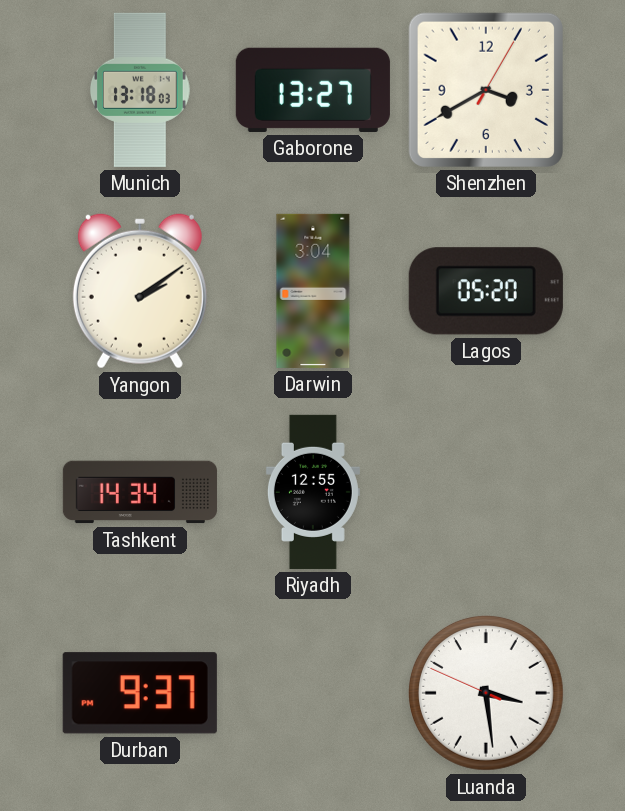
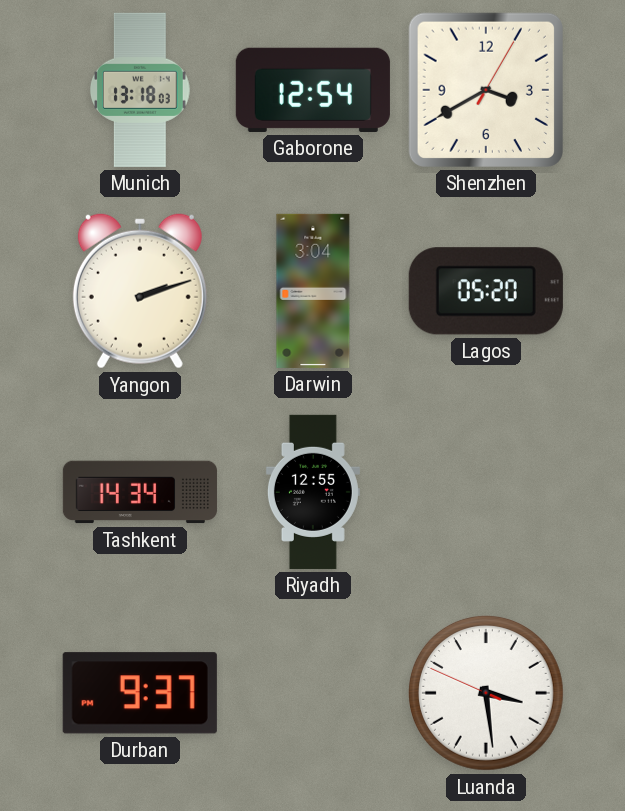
Gaborone: 13:27 -> 12:54 (313, 90)
Yangon: 2:09 -> 2:12 (140, 291)
